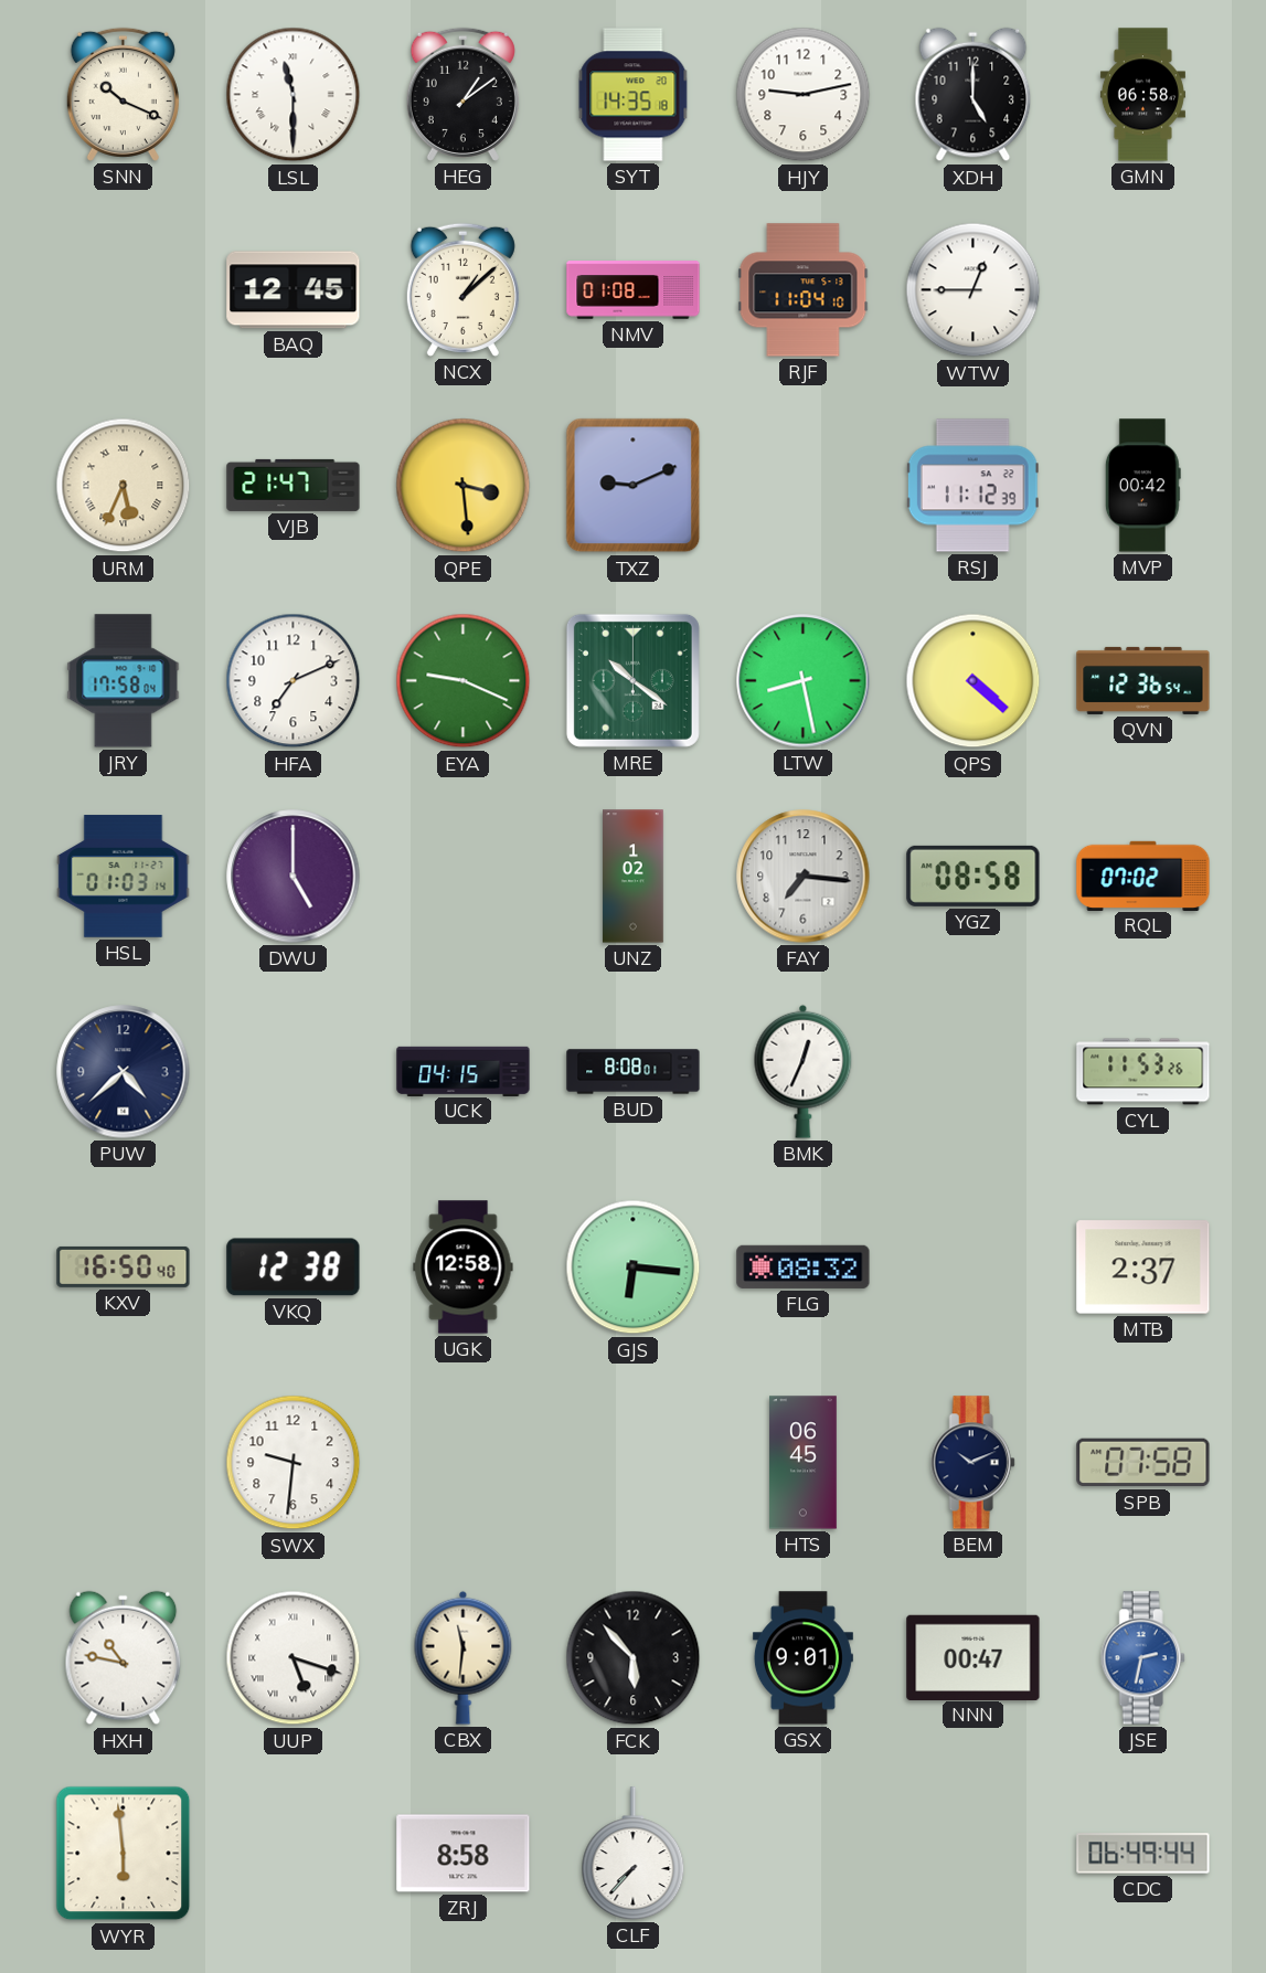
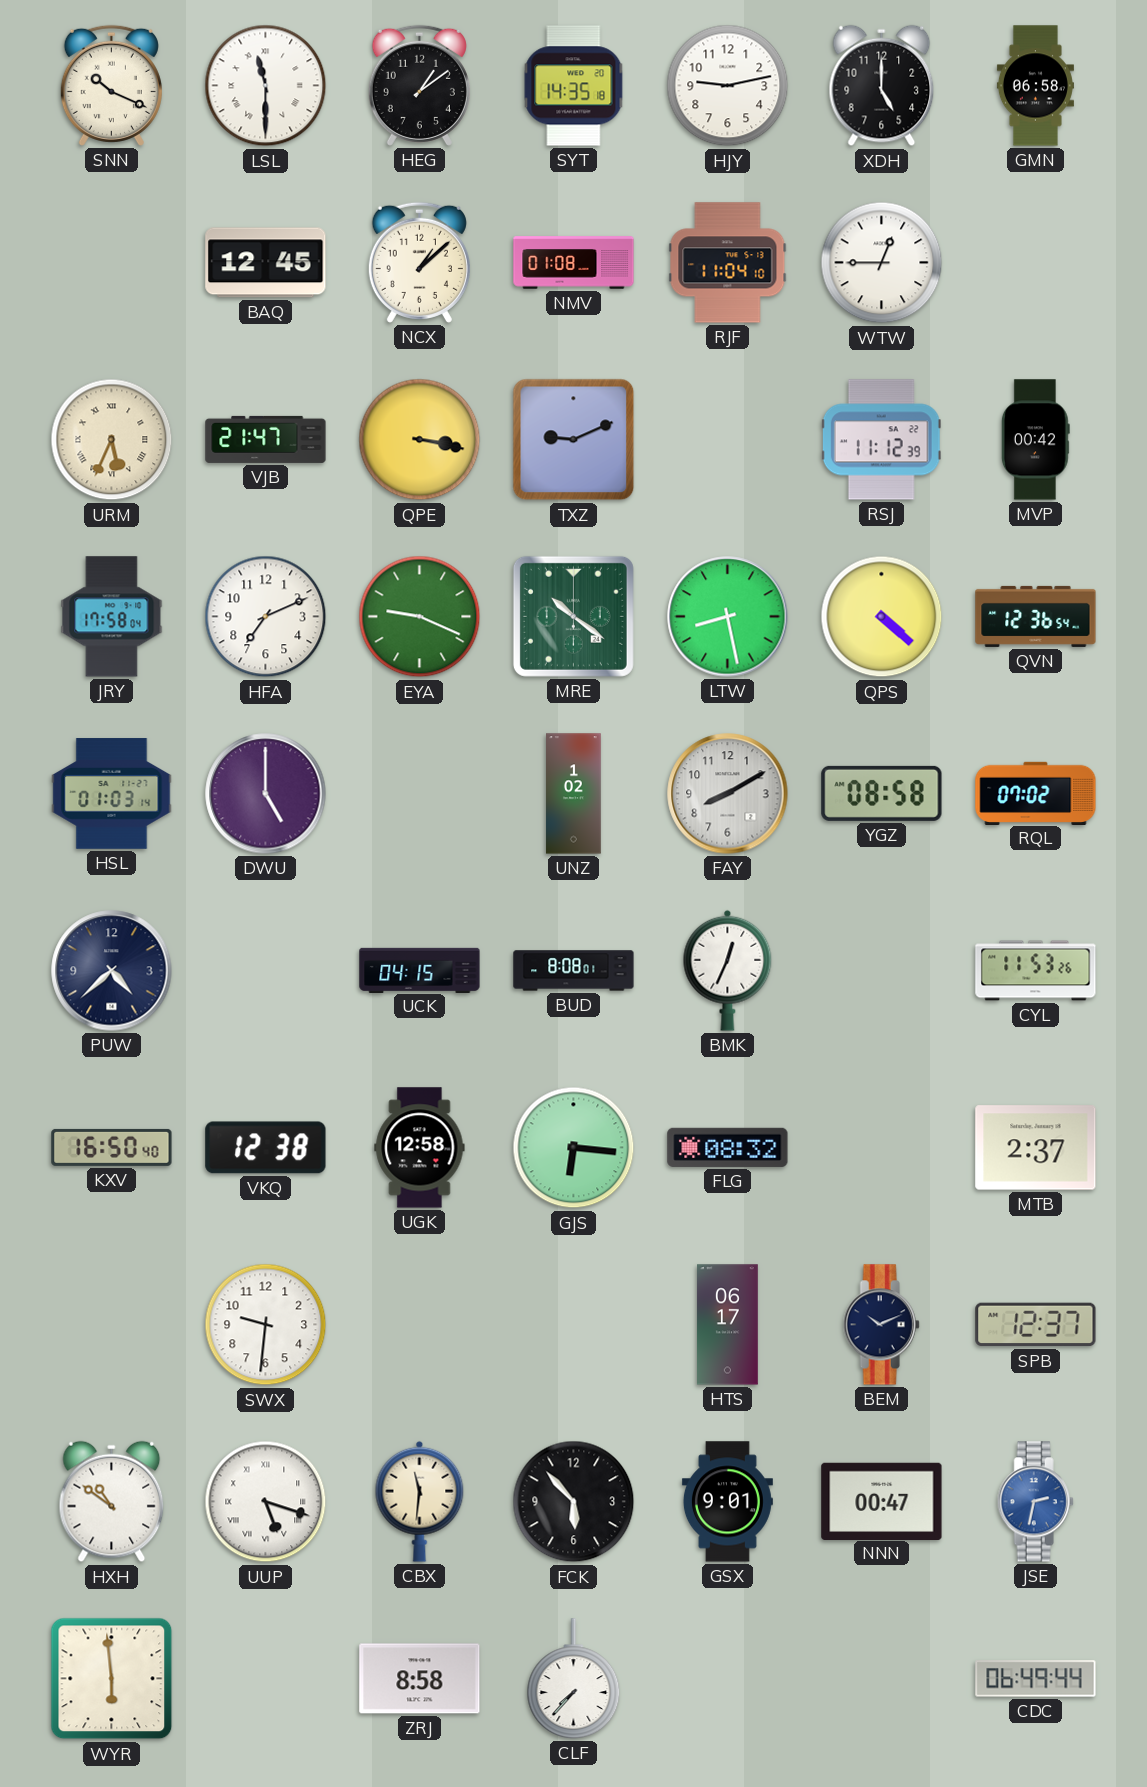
QPE: 3:29 -> 3:17 (420, 440)
FAY: 7:16 -> 8:10 (728, 794)
HTS: 06:45 -> 06:17 (728, 1325)
SPB: 07:58 -> 12:37 (1036, 1325)
HXH: 10:47 -> 10:51 (112, 1502)
